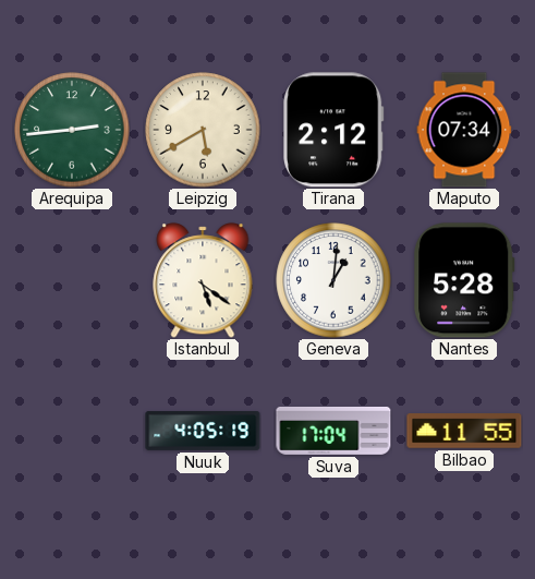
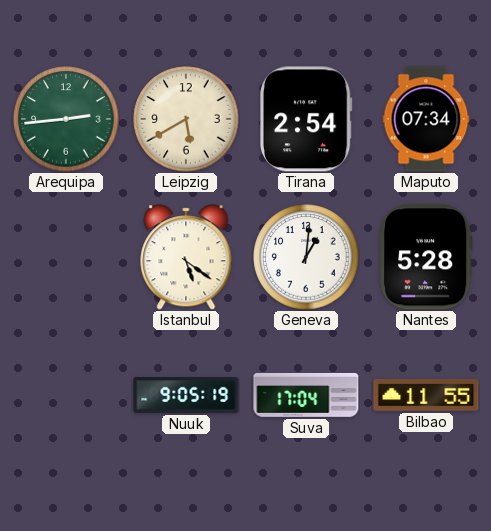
Tirana: 2:12 -> 2:54 (307, 119)
Nuuk: 4:05 -> 9:05 (186, 395)
